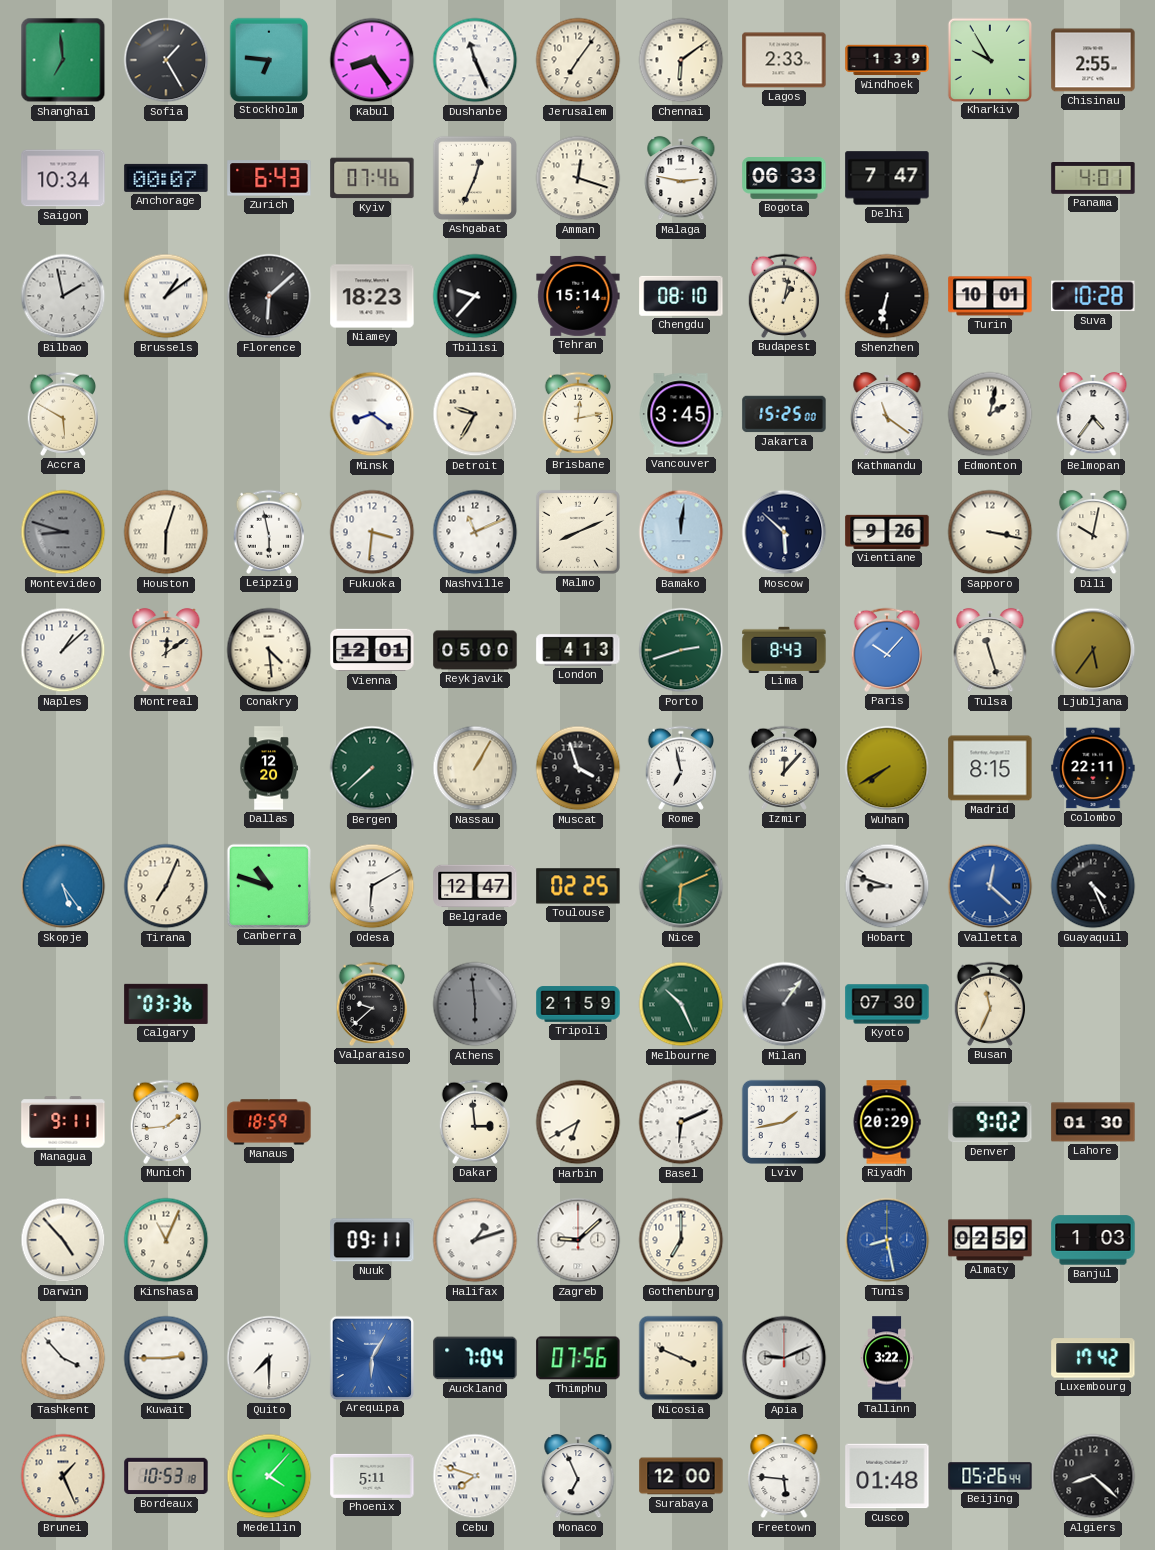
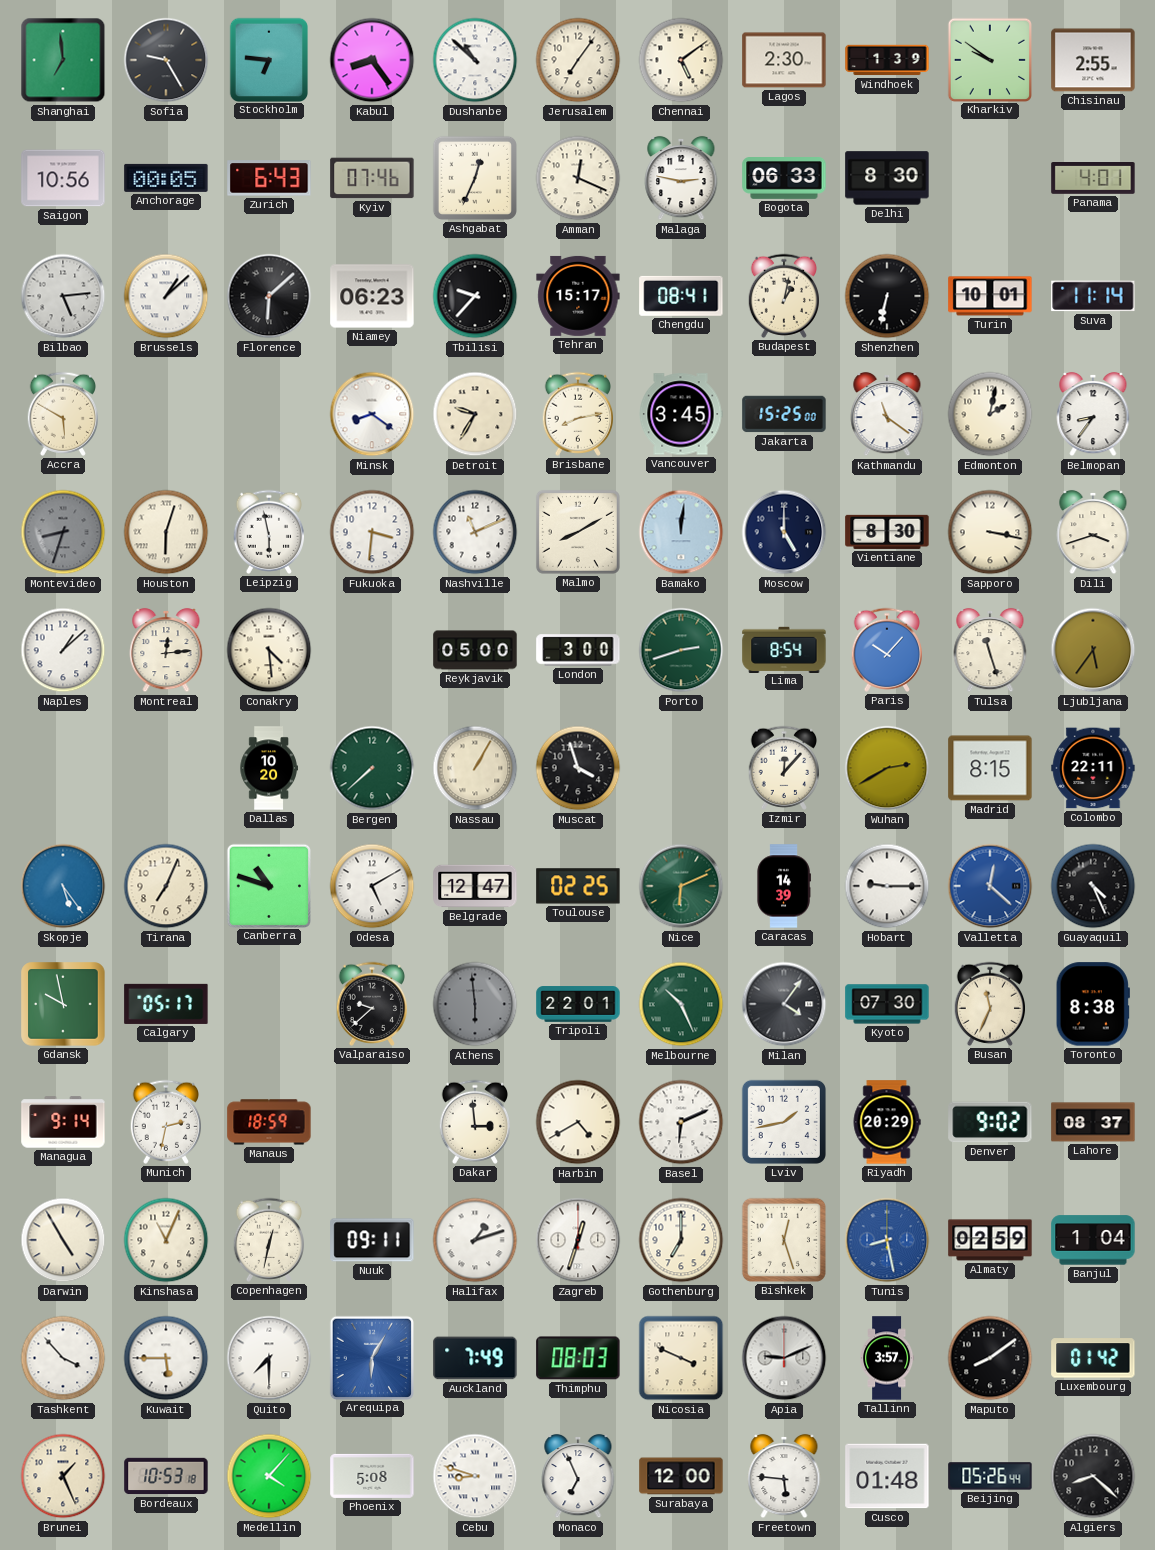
Sofia: 1:25 -> 9:25 (166, 60)
Dushanbe: 11:26 -> 10:52 (475, 60)
Chennai: 6:09 -> 5:09 (681, 60)
Lagos: 2:33 -> 2:30 (784, 60)
Kharkiv: 9:55 -> 9:51 (989, 59)
Saigon: 10:34 -> 10:56 (63, 178)
Anchorage: 00:07 -> 00:05 (166, 178)
Amman: 12:18 -> 12:19 (578, 178)
Delhi: 7:47 -> 8:30 (887, 178)
Bilbao: 1:58 -> 5:14 (63, 296)
Brussels: 1:09 -> 1:08 (166, 296)
Niamey: 18:23 -> 06:23 (372, 296)
Tehran: 15:14 -> 15:17 (578, 296)
Chengdu: 08:10 -> 08:41 (681, 296)
Suva: 10:28 -> 11:14 (1093, 296)
Brisbane: 12:13 -> 8:13 (577, 414)
Belmopan: 4:36 -> 8:36 (1093, 414)
Montevideo: 8:48 -> 8:33 (63, 532)
Malmo: 8:11 -> 8:10 (578, 532)
Moscow: 5:52 -> 5:00 (784, 532)
Vientiane: 9:26 -> 8:30 (887, 532)
Dili: 10:02 -> 3:42 (1093, 532)
Montreal: 12:09 -> 12:14 (166, 650)
Vienna: 12:01 -> none (372, 650)
London: 4:13 -> 3:00 (578, 650)
Lima: 8:43 -> 8:54 (784, 649)
Dallas: 12:20 -> 10:20 (269, 768)
Rome: 6:58 -> none (680, 768)
Wuhan: 7:40 -> 2:40 (887, 768)
Odesa: 6:10 -> 5:10 (372, 886)
Caracas: none -> 14:39 (784, 886)
Hobart: 8:48 -> 9:15 (887, 886)
Gdansk: none -> 9:58 (63, 1004)
Calgary: 03:36 -> 05:17 (166, 1004)
Tripoli: 21:59 -> 22:01 (578, 1004)
Milan: 1:06 -> 4:06 (784, 1004)
Toronto: none -> 8:38 (1093, 1004)
Managua: 9:11 -> 9:14 (63, 1122)
Munich: 1:44 -> 2:32 (165, 1122)
Harbin: 6:40 -> 4:40 (578, 1122)
Lahore: 01:30 -> 08:37 (1093, 1122)
Darwin: 4:53 -> 4:55 (63, 1240)
Copenhagen: none -> 12:32 (268, 1240)
Zagreb: 9:08 -> 12:33 (578, 1240)
Bishkek: none -> 12:27 (784, 1240)
Banjul: 1:03 -> 1:04 (1093, 1240)
Kuwait: 2:45 -> 5:45 (166, 1358)
Auckland: 7:04 -> 7:49 (475, 1358)
Thimphu: 07:56 -> 08:03 (578, 1358)
Tallinn: 3:22 -> 3:57 (887, 1358)
Maputo: none -> 8:09 (990, 1358)
Luxembourg: 17:42 -> 01:42 (1093, 1358)
Phoenix: 5:11 -> 5:08 (372, 1476)
Cebu: 7:48 -> 8:48 (475, 1476)
